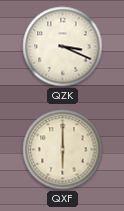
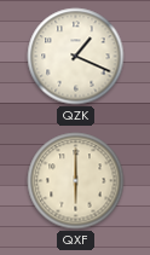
QZK: 3:19 -> 1:19 (76, 57)
